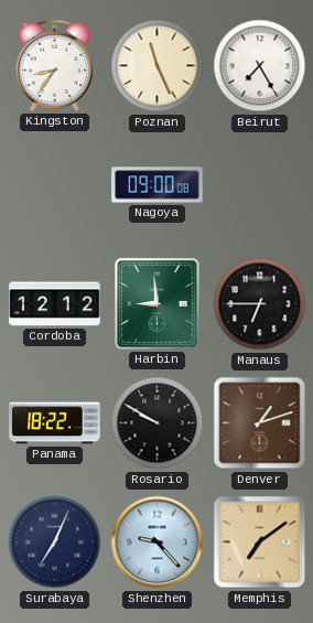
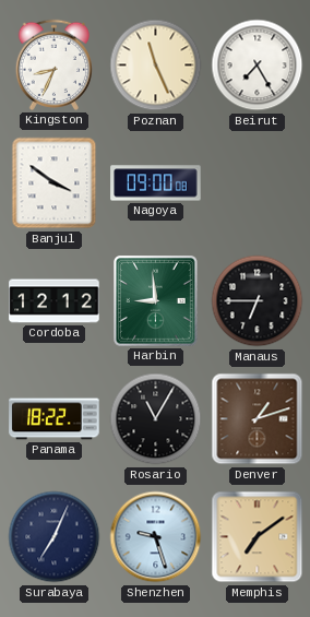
Kingston: 8:36 -> 8:34 (53, 64)
Banjul: none -> 3:51 (55, 183)
Rosario: 9:50 -> 11:05 (156, 419)
Shenzhen: 9:23 -> 9:27 (156, 537)
